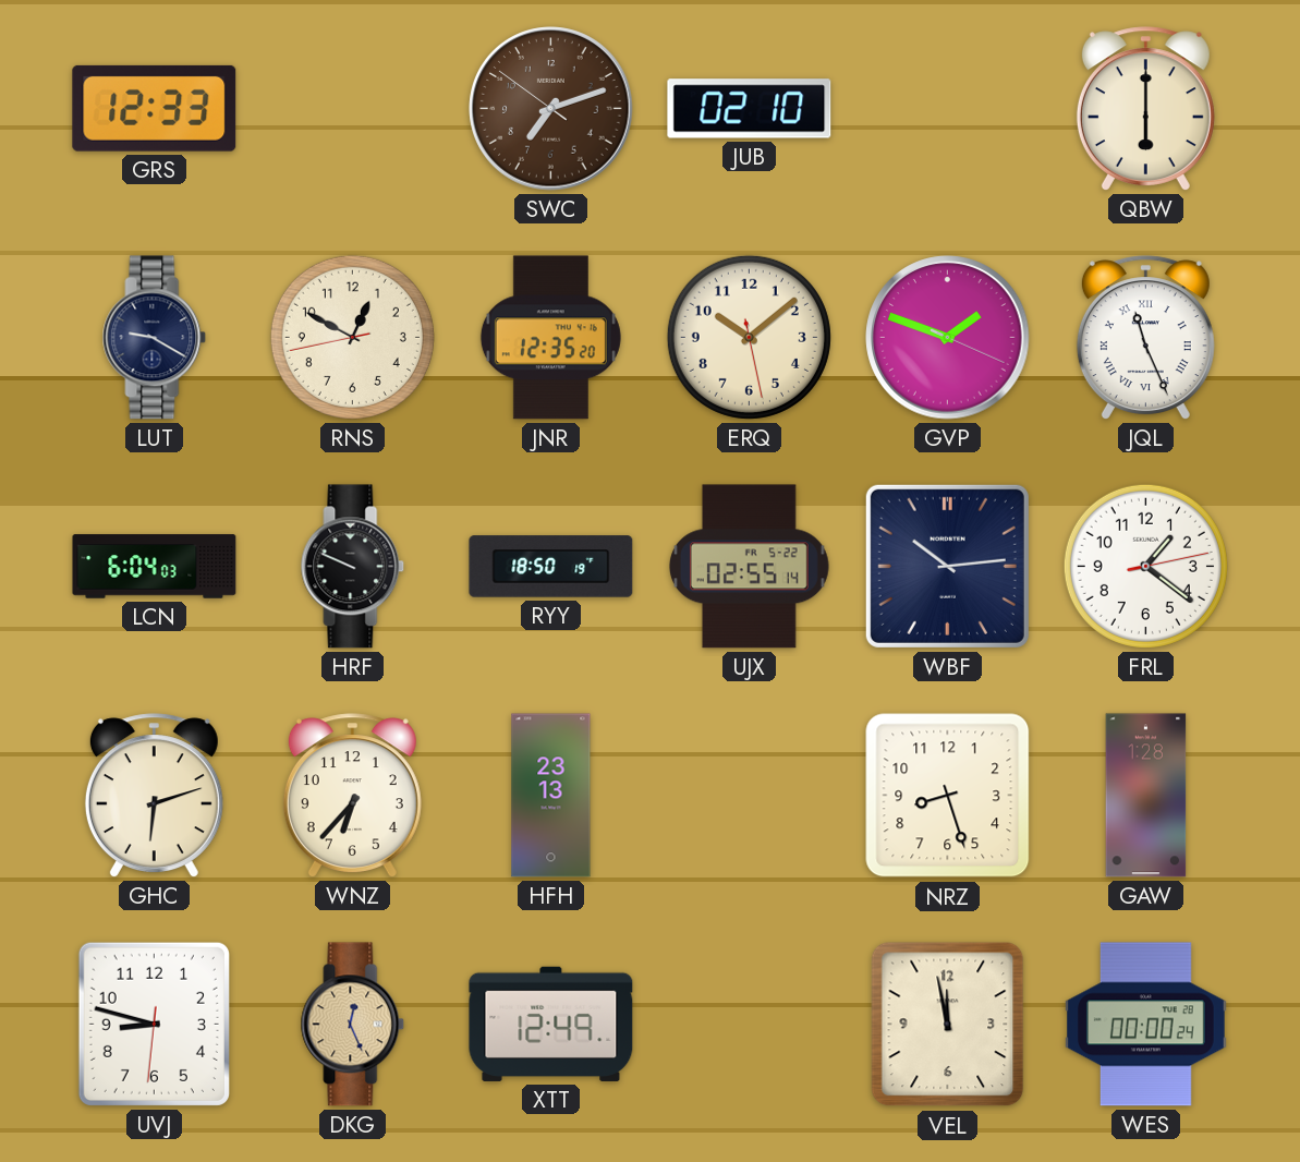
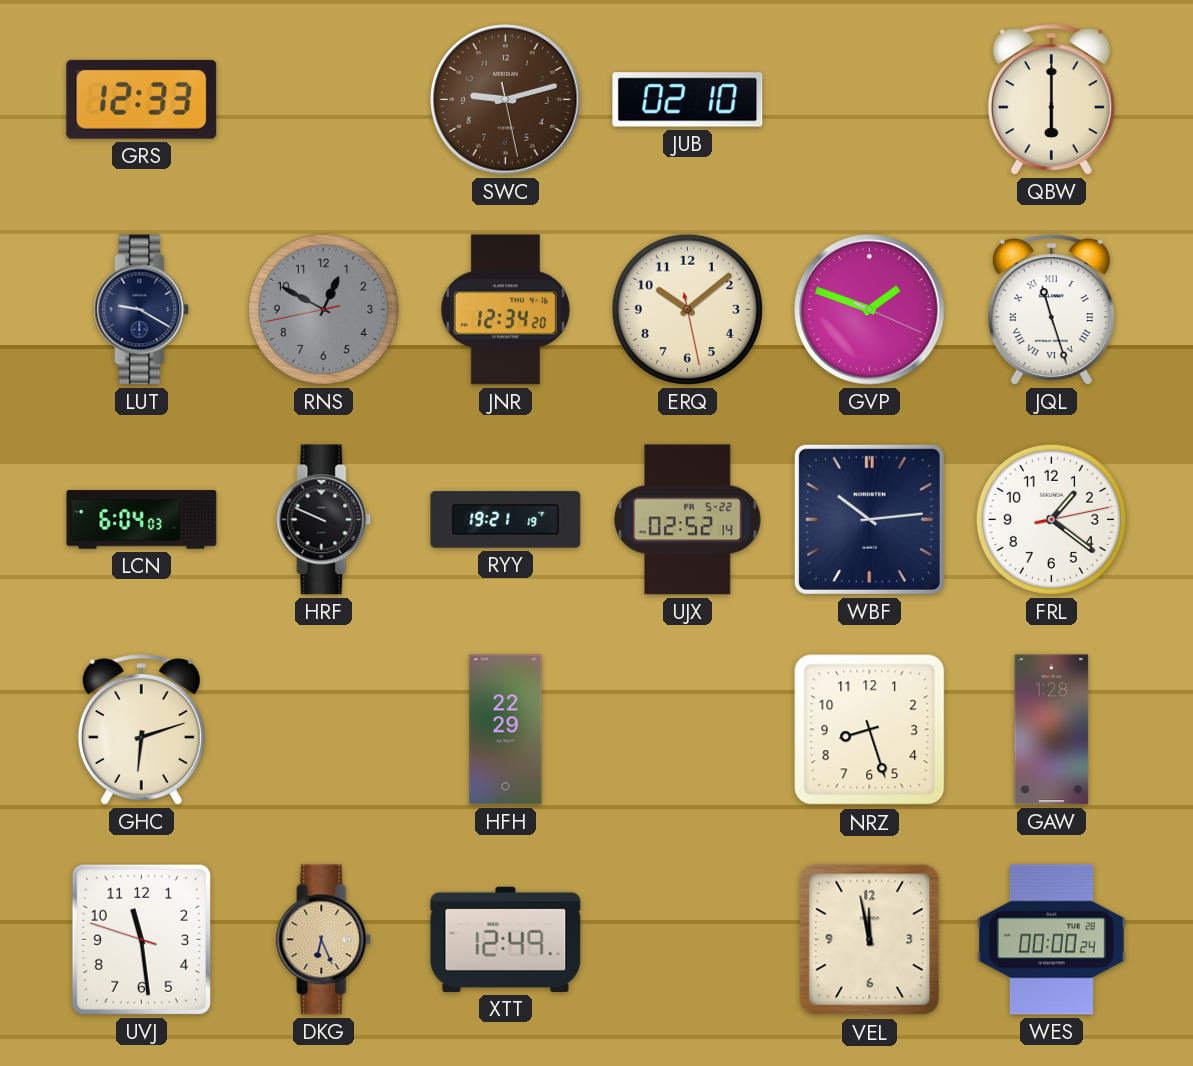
SWC: 7:11 -> 9:12 (506, 100)
RNS dial: cream -> grey (323, 309)
JNR: 12:35 -> 12:34 (505, 310)
JQL: 11:26 -> 11:27 (1051, 310)
RYY: 18:50 -> 19:21 (506, 520)
UJX: 02:55 -> 02:52 (687, 520)
WNZ: 6:37 -> none (352, 796)
HFH: 23:13 -> 22:29 (506, 730)
UVJ: 8:47 -> 11:28 (141, 939)
DKG: 12:26 -> 6:26 (324, 940)
